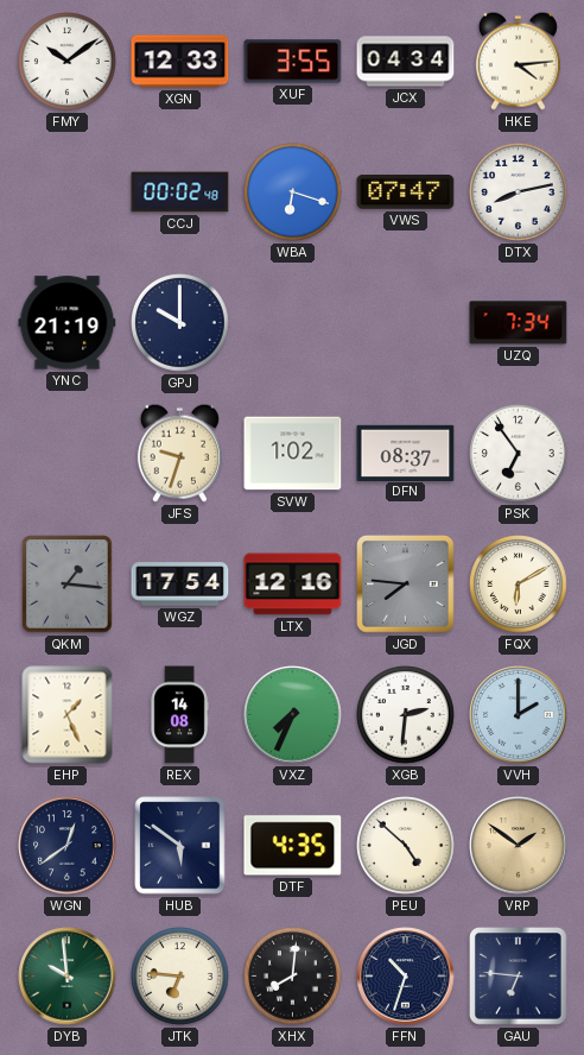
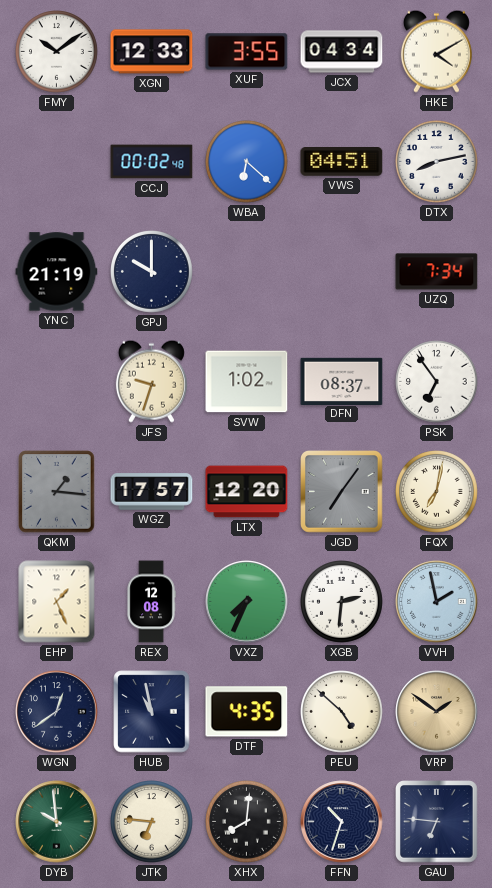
HKE: 4:14 -> 4:10 (436, 51)
WBA: 6:18 -> 6:22 (247, 162)
VWS: 07:47 -> 04:51 (342, 162)
WGZ: 17:54 -> 17:57 (152, 492)
LTX: 12:16 -> 12:20 (247, 492)
JGD: 7:46 -> 7:06 (342, 492)
FQX: 6:10 -> 7:02 (437, 492)
REX: 14:08 -> 12:08 (151, 602)
VVH: 2:00 -> 1:58 (437, 602)
HUB: 5:51 -> 10:58 (152, 712)
